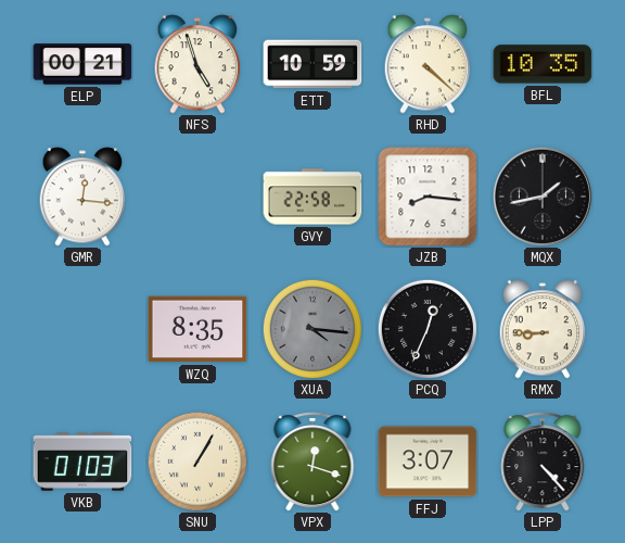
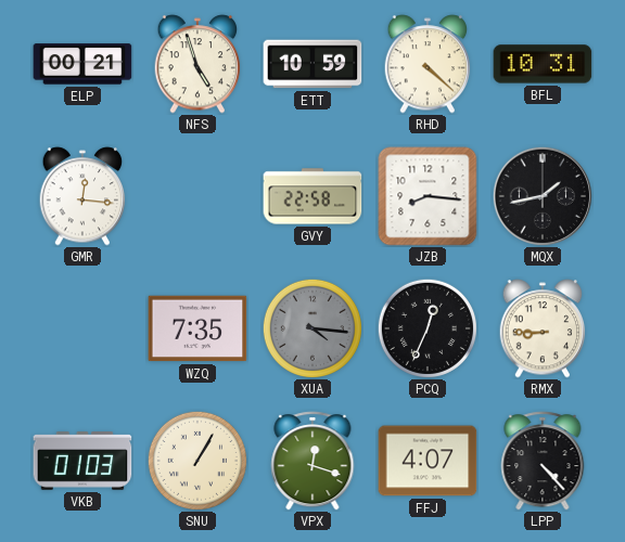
BFL: 10:35 -> 10:31 (543, 64)
WZQ: 8:35 -> 7:35 (197, 328)
FFJ: 3:07 -> 4:07 (428, 461)
